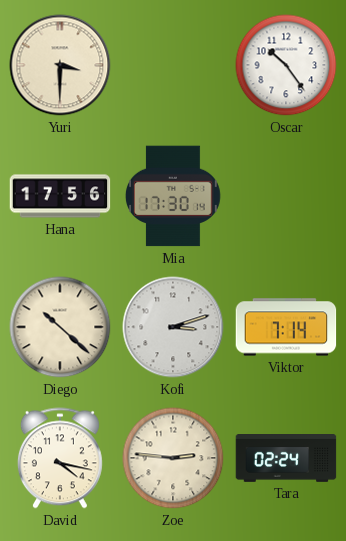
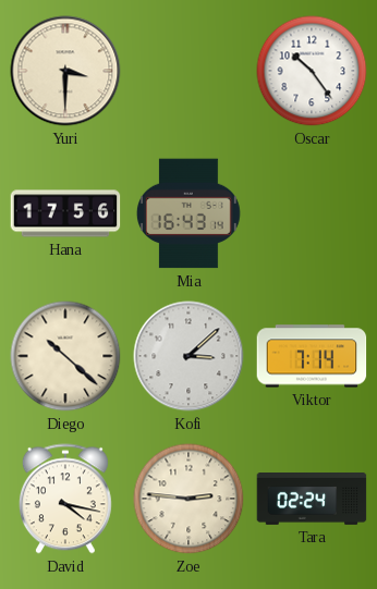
Mia: 17:30 -> 16:43 (188, 213)
Kofi: 3:12 -> 3:08 (188, 356)
